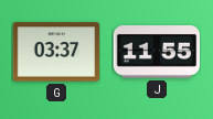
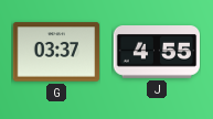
J: 11:55 -> 4:55 (157, 53)
